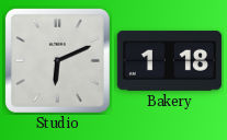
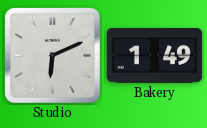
Bakery: 1:18 -> 1:49 (154, 56)
